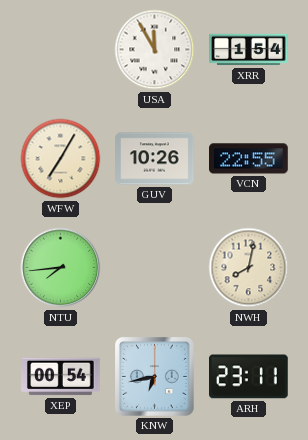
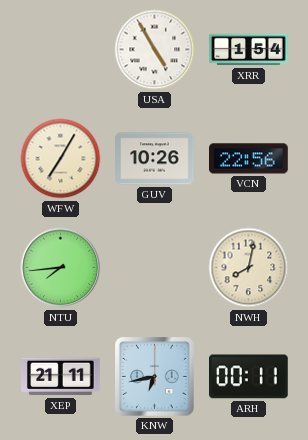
USA: 11:55 -> 4:55 (155, 50)
VCN: 22:55 -> 22:56 (249, 159)
XEP: 00:54 -> 21:11 (61, 377)
ARH: 23:11 -> 00:11 (249, 377)
